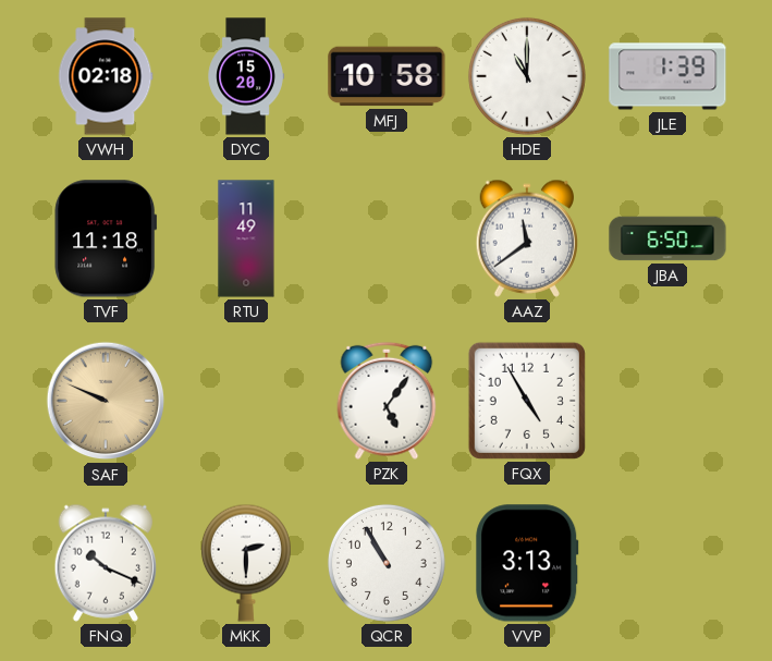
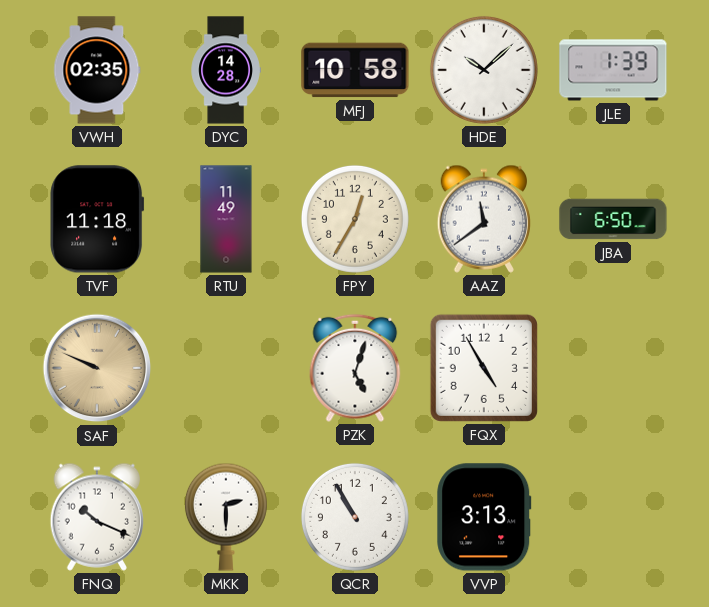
VWH: 02:18 -> 02:35 (97, 70)
DYC: 15:20 -> 14:28 (226, 70)
HDE: 11:00 -> 10:08 (484, 70)
FPY: none -> 12:35 (355, 219)
PZK: 5:06 -> 5:03 (355, 368)
